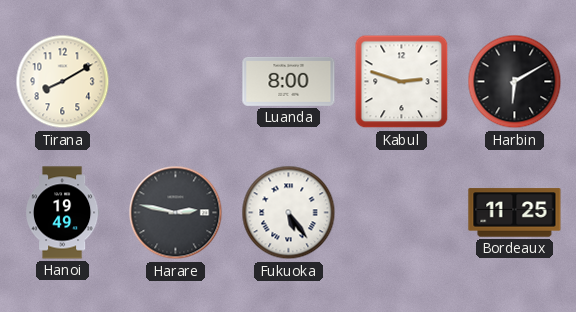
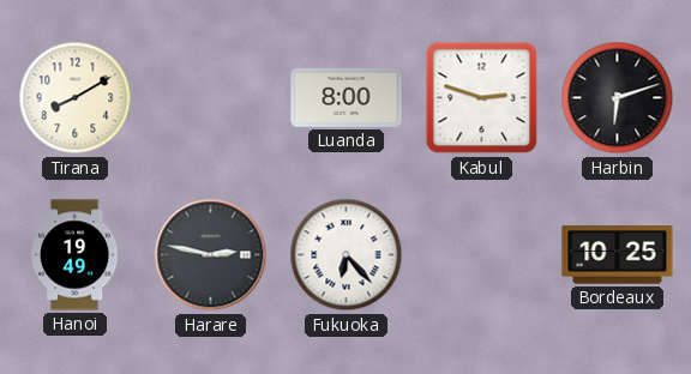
Harbin: 6:10 -> 6:12 (618, 98)
Fukuoka: 5:24 -> 6:23 (347, 255)
Bordeaux: 11:25 -> 10:25 (618, 255)
